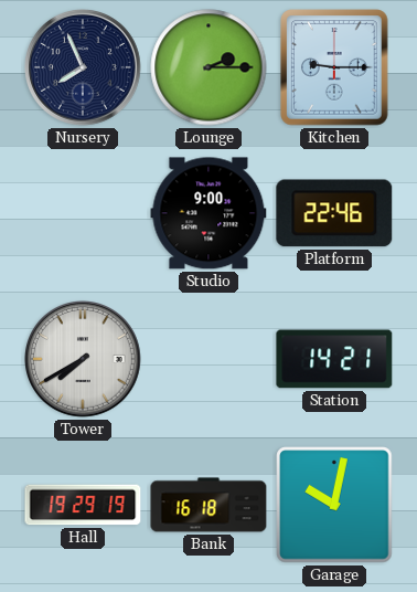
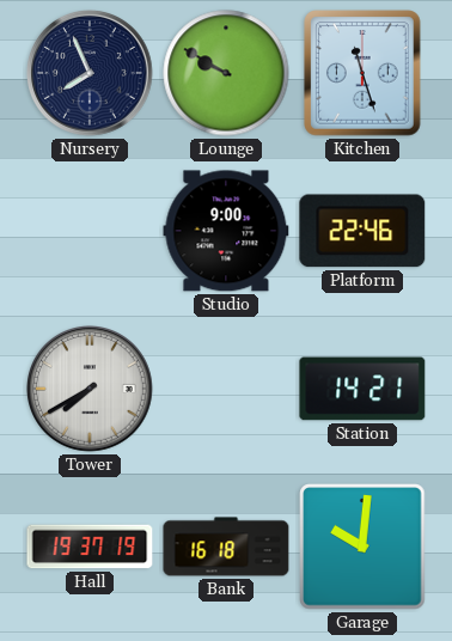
Lounge: 2:15 -> 9:50 (226, 73)
Kitchen: 9:15 -> 11:27 (362, 73)
Hall: 19:29 -> 19:37 (90, 547)
Garage: 10:02 -> 10:01 (362, 547)
